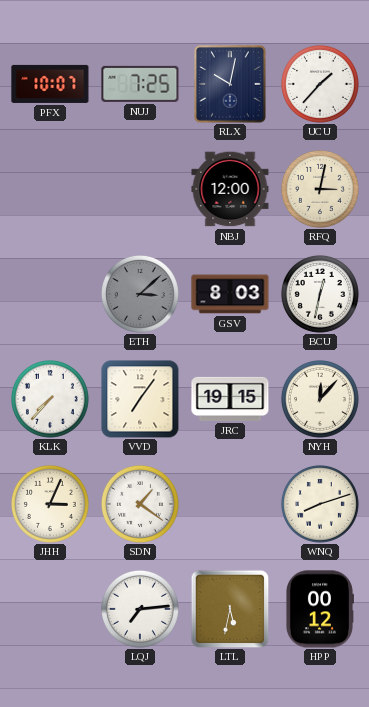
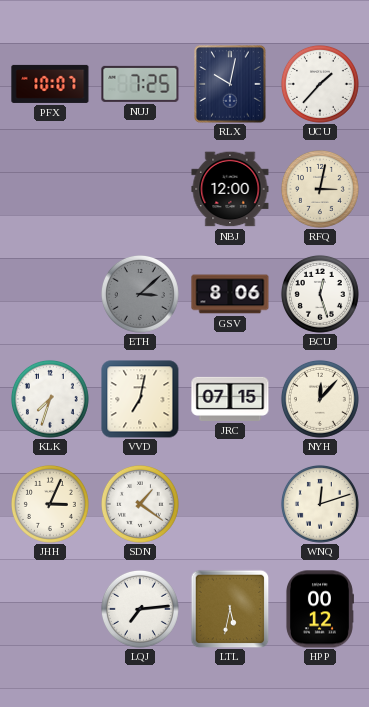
GSV: 8:03 -> 8:06 (230, 294)
BCU: 12:32 -> 12:27 (320, 294)
KLK: 7:37 -> 7:33 (50, 399)
VVD: 7:06 -> 7:02 (140, 399)
JRC: 19:15 -> 07:15 (230, 399)
WNQ: 8:12 -> 12:12 (320, 504)
